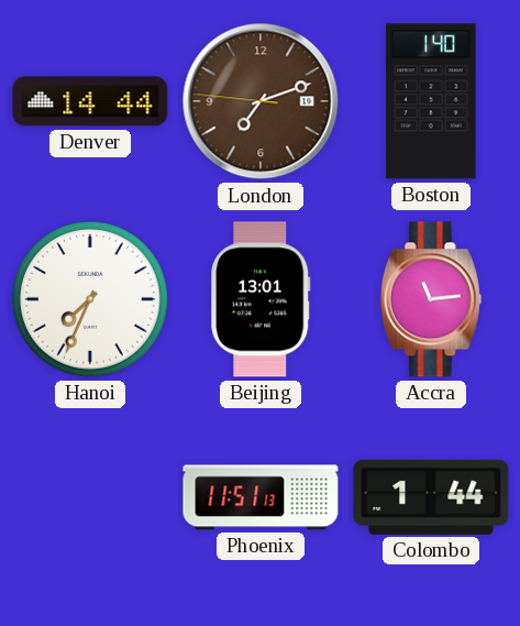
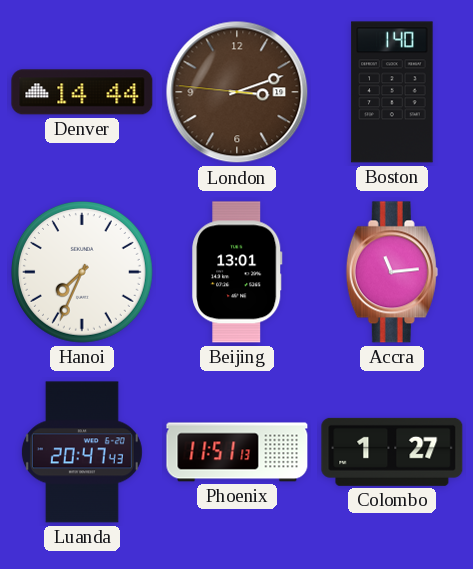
London: 7:11 -> 3:11 (237, 92)
Luanda: none -> 20:47 (82, 452)
Colombo: 1:44 -> 1:27 (392, 452)
